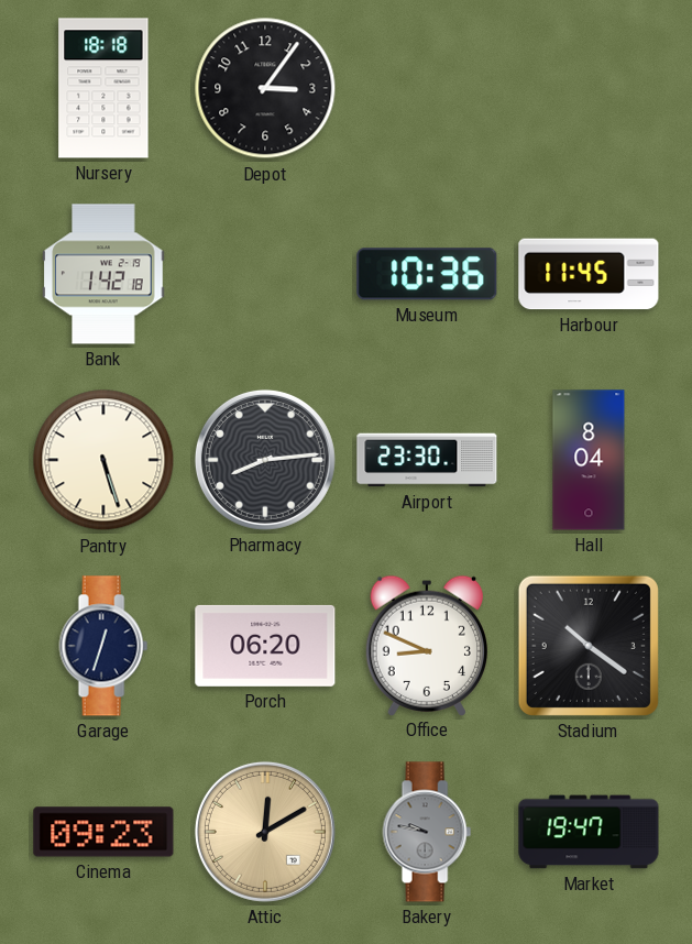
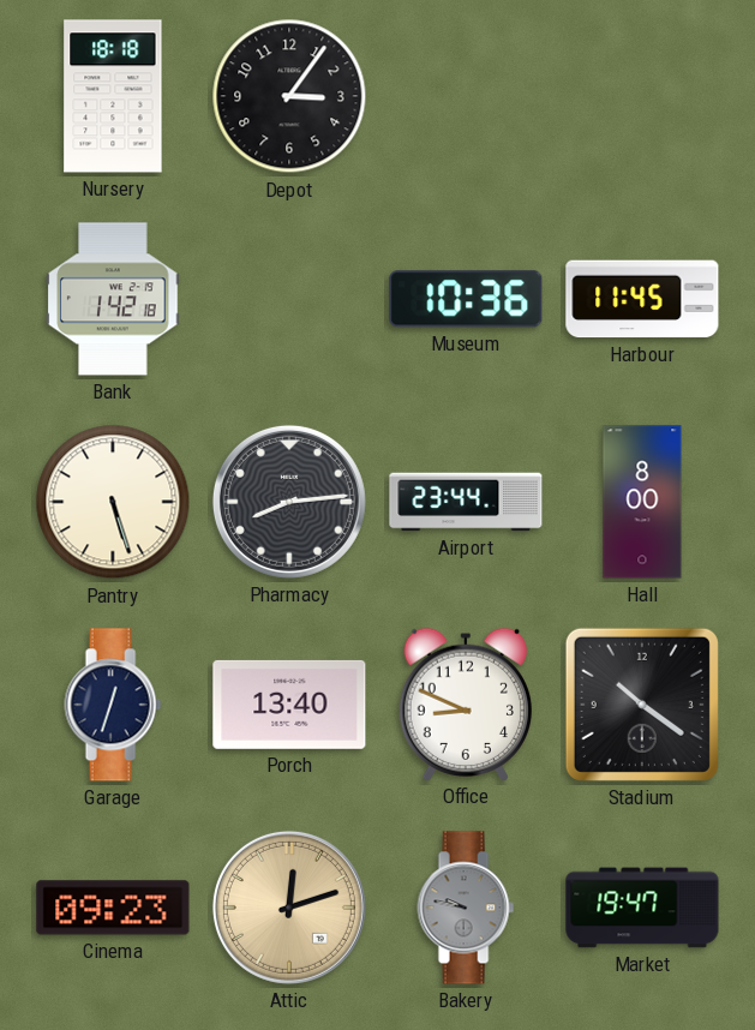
Airport: 23:30 -> 23:44 (466, 502)
Hall: 8:04 -> 8:00 (642, 502)
Porch: 06:20 -> 13:40 (289, 705)
Attic: 12:10 -> 12:12 (289, 908)
